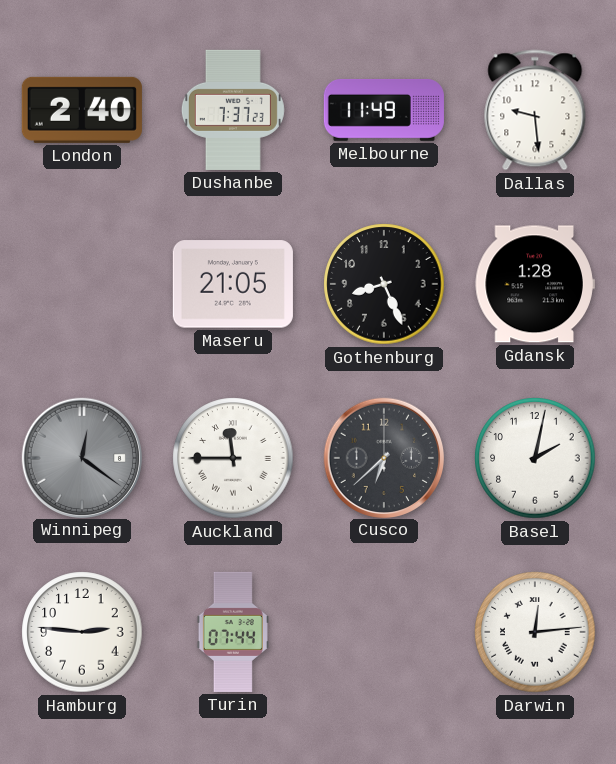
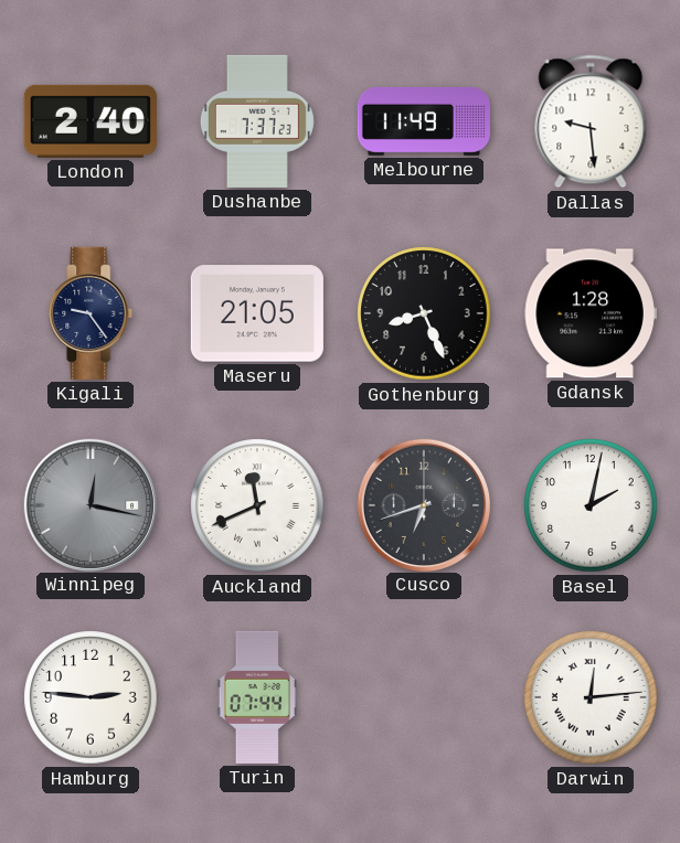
Kigali: none -> 9:24 (91, 313)
Winnipeg: 12:21 -> 12:17 (89, 504)
Auckland: 11:45 -> 11:41 (257, 505)
Cusco: 6:38 -> 6:42 (423, 504)
